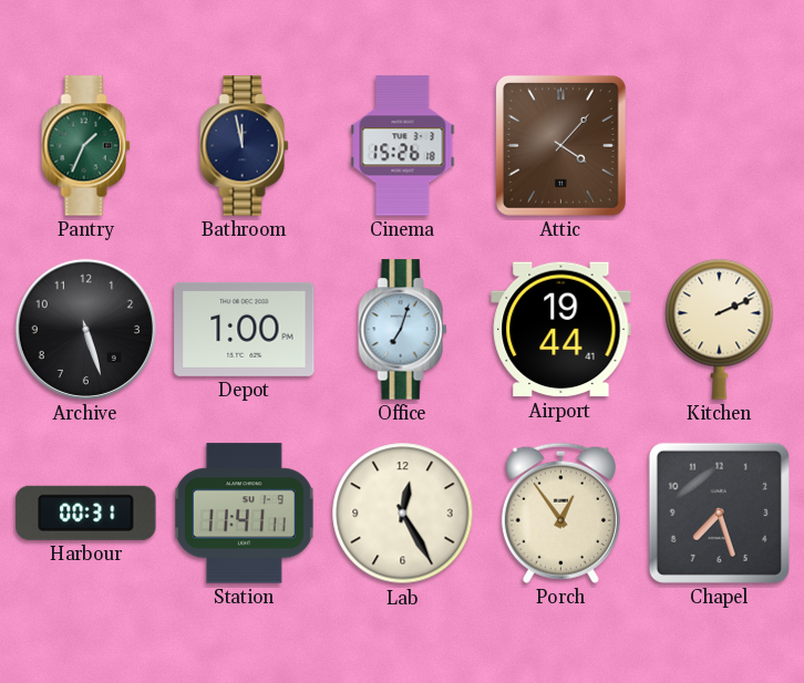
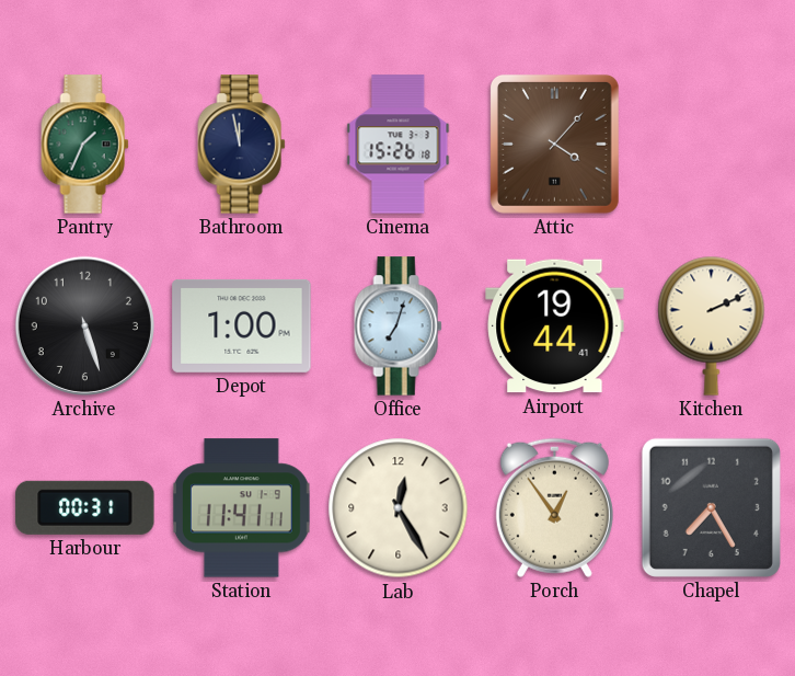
Chapel: 7:27 -> 7:25 (711, 507)
